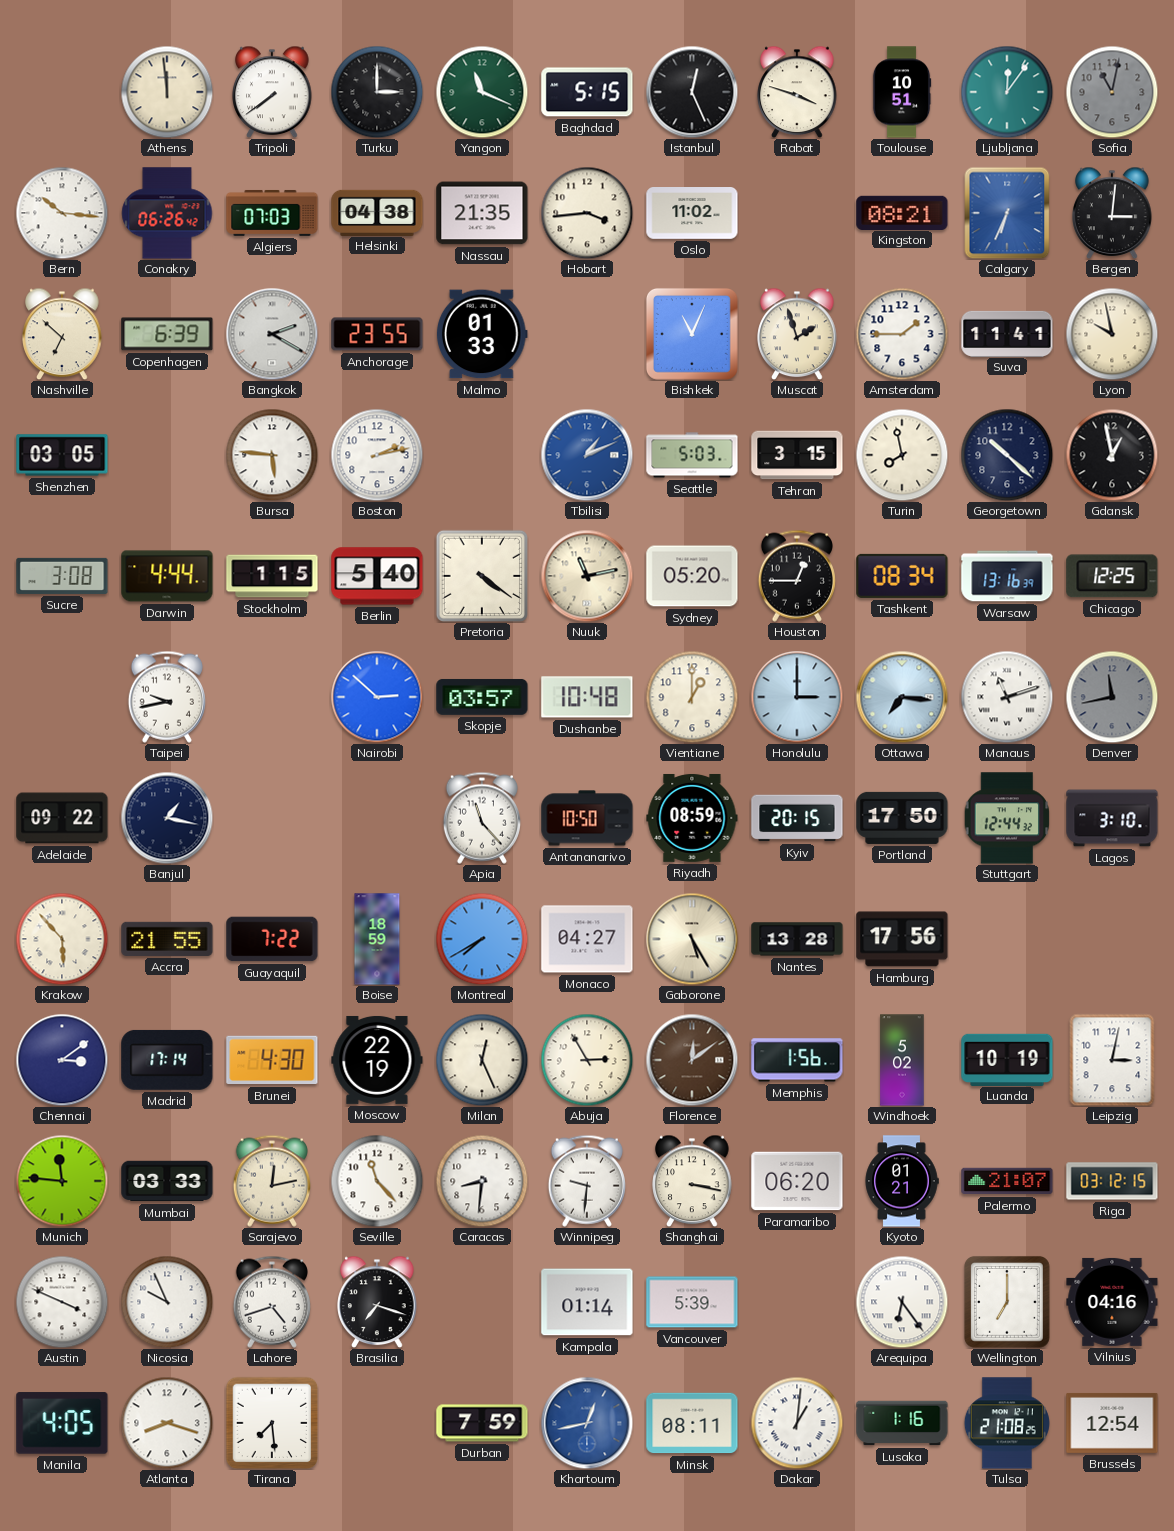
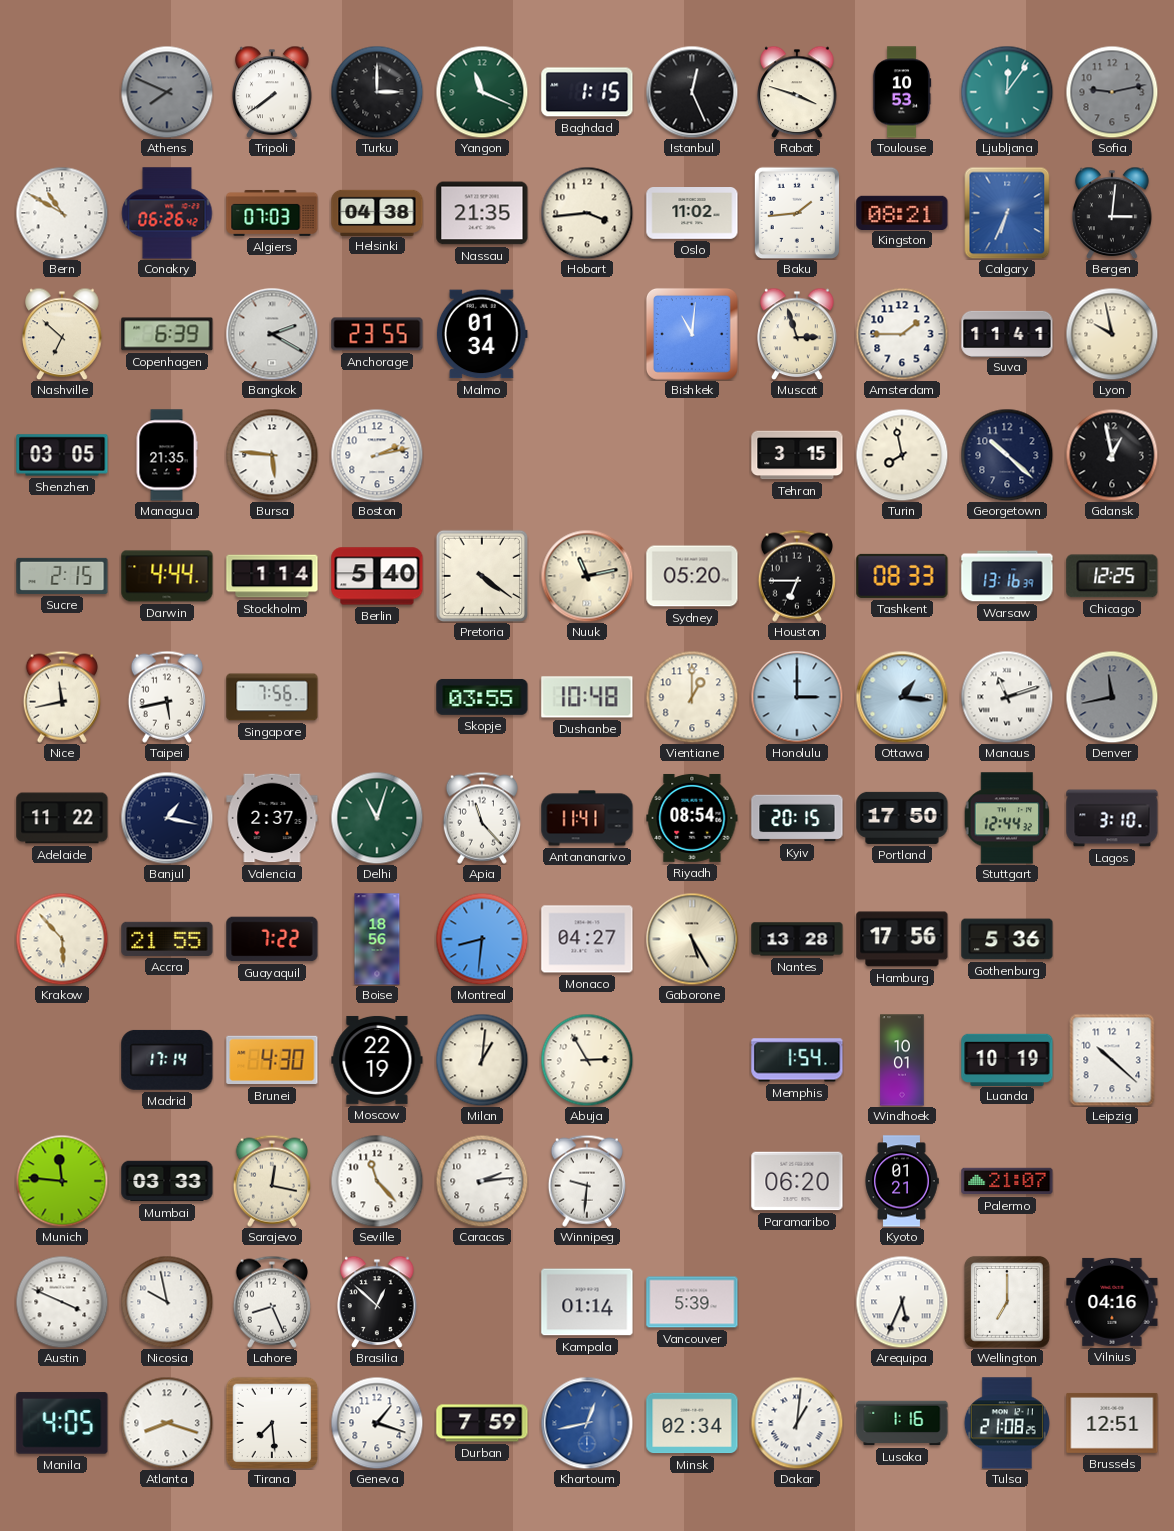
Athens: 11:59 -> 7:49 (167, 92)
Athens dial: cream -> grey (167, 92)
Baghdad: 5:15 -> 1:15 (587, 92)
Toulouse: 10:51 -> 10:53 (902, 92)
Sofia: 11:02 -> 9:13 (1112, 92)
Bern: 10:16 -> 10:50 (62, 213)
Baku: none -> 1:44 (796, 213)
Malmo: 01:33 -> 01:34 (482, 334)
Bishkek: 11:04 -> 11:01 (692, 334)
Muscat: 1:57 -> 2:57 (797, 334)
Managua: none -> 21:35 (167, 455)
Tbilisi: 1:11 -> none (587, 455)
Seattle: 5:03 -> none (692, 455)
Sucre: 3:08 -> 2:15 (62, 576)
Stockholm: 1:15 -> 1:14 (272, 576)
Houston: 12:45 -> 6:45 (797, 576)
Tashkent: 08:34 -> 08:33 (902, 576)
Nice: none -> 11:43 (62, 697)
Taipei: 9:43 -> 5:43 (167, 697)
Singapore: none -> 7:56 (272, 697)
Nairobi: 2:52 -> none (377, 697)
Skopje: 03:57 -> 03:55 (482, 697)
Ottawa: 7:16 -> 1:16 (902, 697)
Adelaide: 09:22 -> 11:22 (62, 818)
Valencia: none -> 2:37 (272, 818)
Delhi: none -> 11:03 (377, 818)
Antananarivo: 10:50 -> 11:41 (587, 818)
Riyadh: 08:59 -> 08:54 (692, 818)
Boise: 18:59 -> 18:56 (377, 939)
Montreal: 7:40 -> 8:31 (482, 939)
Gothenburg: none -> 5:36 (1007, 939)
Chennai: 3:09 -> none (62, 1060)
Milan: 12:26 -> 1:01 (482, 1060)
Florence: 12:09 -> none (692, 1060)
Memphis: 1:56 -> 1:54 (797, 1060)
Windhoek: 5:02 -> 10:01 (902, 1060)
Leipzig: 3:02 -> 10:22 (1112, 1060)
Sarajevo: 12:13 -> 12:17 (272, 1181)
Caracas: 8:31 -> 2:14 (482, 1181)
Shanghai: 3:17 -> none (692, 1181)
Riga: 03:12 -> none (1112, 1181)
Nicosia: 9:56 -> 9:58 (167, 1302)
Lahore: 4:42 -> 8:26 (272, 1302)
Brasilia: 7:18 -> 12:52 (377, 1302)
Arequipa: 6:24 -> 5:34 (902, 1302)
Geneva: none -> 1:18 (377, 1423)
Minsk: 08:11 -> 02:34 (692, 1423)
Brussels: 12:54 -> 12:51 (1112, 1423)
